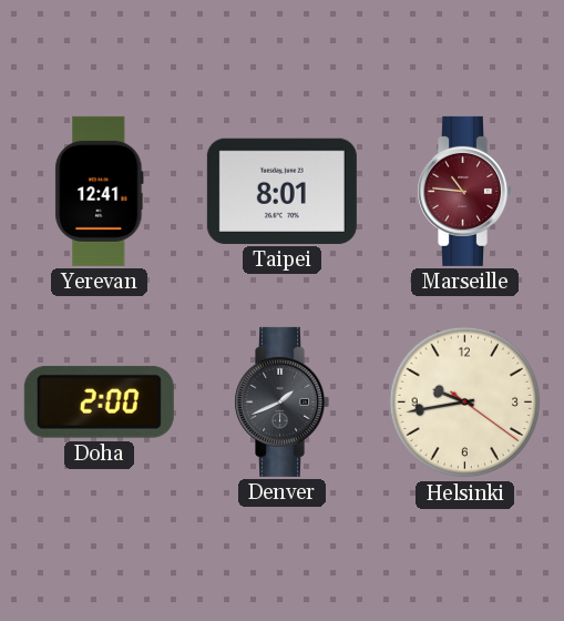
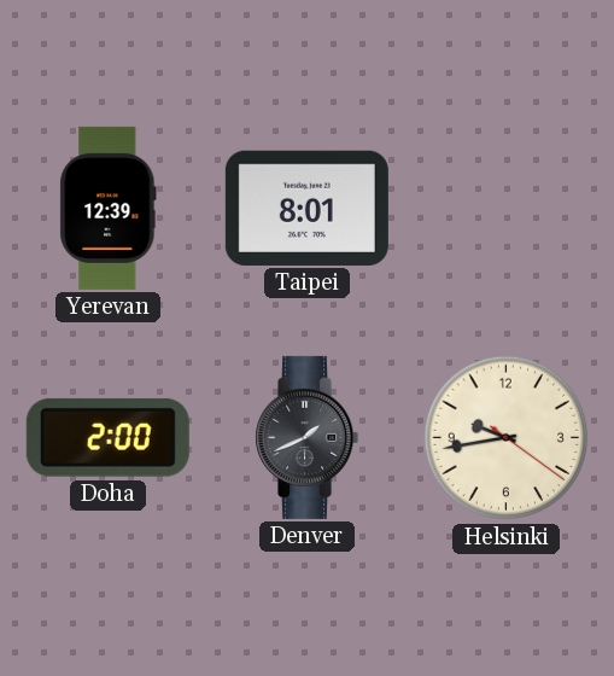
Yerevan: 12:41 -> 12:39 (109, 208)
Marseille: 10:46 -> none (465, 191)
